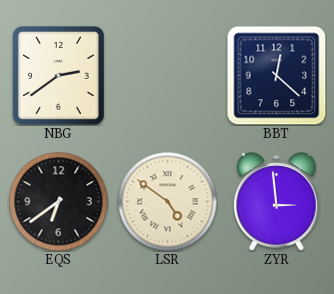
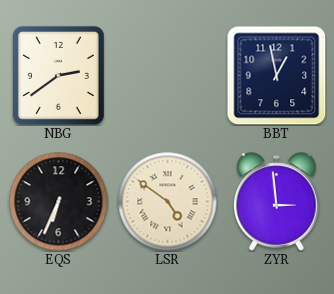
BBT: 12:22 -> 12:58 (276, 75)
EQS: 6:39 -> 6:34 (59, 202)
